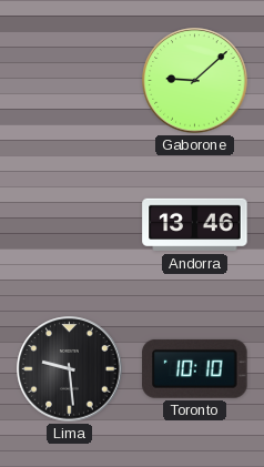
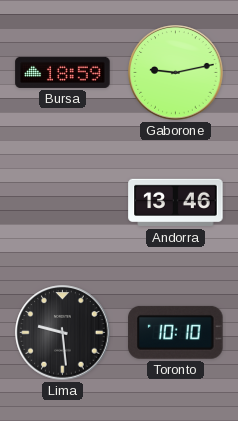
Bursa: none -> 18:59 (63, 72)
Gaborone: 9:08 -> 9:13 (176, 73)
